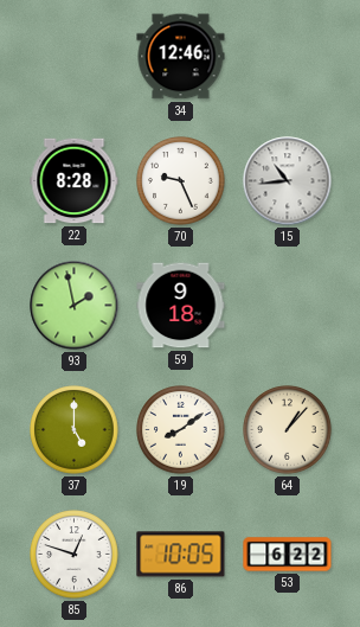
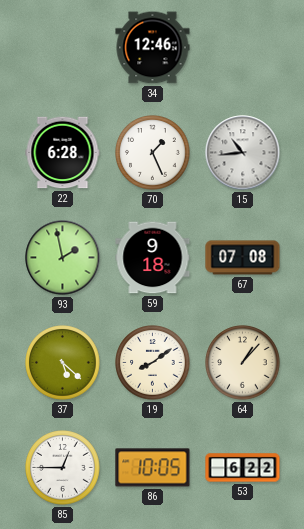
22: 8:28 -> 6:28 (63, 153)
70: 9:26 -> 1:26 (153, 153)
67: none -> 07:08 (243, 258)
37: 5:00 -> 5:22 (63, 363)
85: 12:48 -> 12:45 (63, 468)
